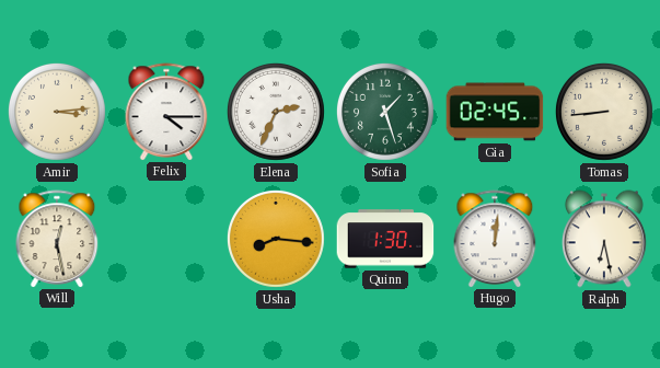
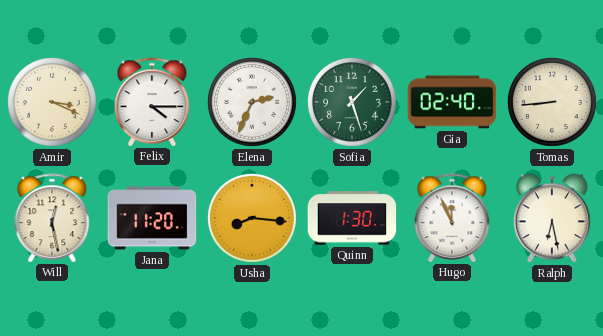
Amir: 3:14 -> 3:19 (52, 102)
Gia: 02:45 -> 02:40 (452, 102)
Jana: none -> 11:20 (152, 218)
Hugo: 12:01 -> 11:56 (452, 218)
